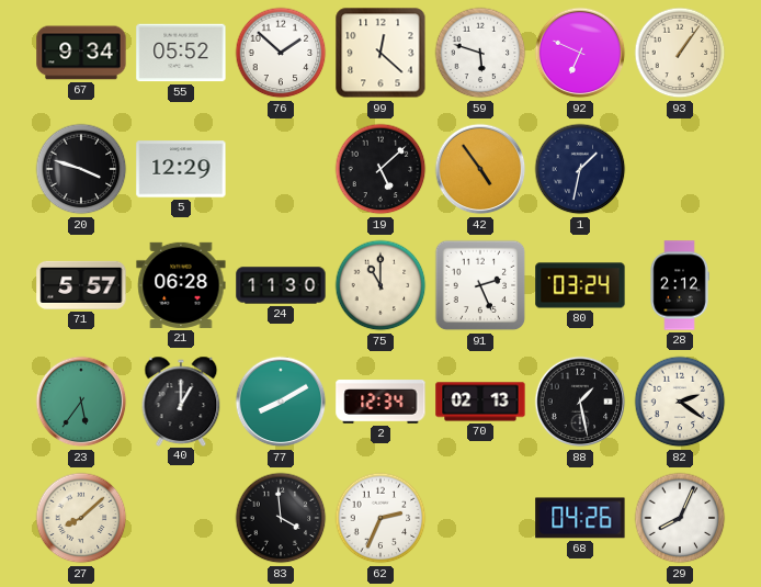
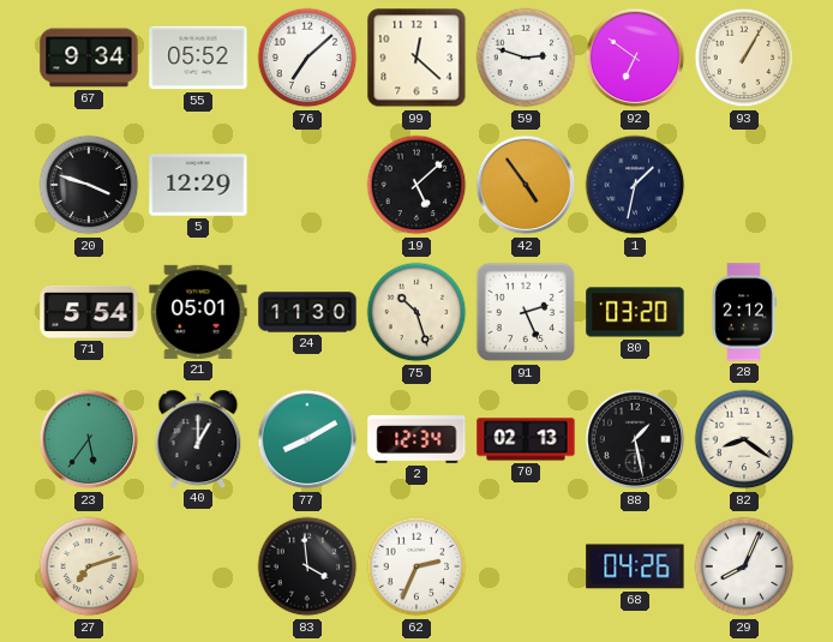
76: 1:52 -> 7:08 (307, 58)
59: 5:48 -> 2:48 (526, 58)
92: 6:49 -> 6:51 (635, 58)
93: 1:06 -> 1:05 (744, 58)
71: 5:57 -> 5:54 (89, 312)
21: 06:28 -> 05:01 (198, 312)
75: 11:00 -> 10:27 (416, 312)
80: 03:24 -> 03:20 (635, 312)
82: 2:21 -> 8:21 (744, 439)
27: 8:08 -> 7:12 (89, 566)
